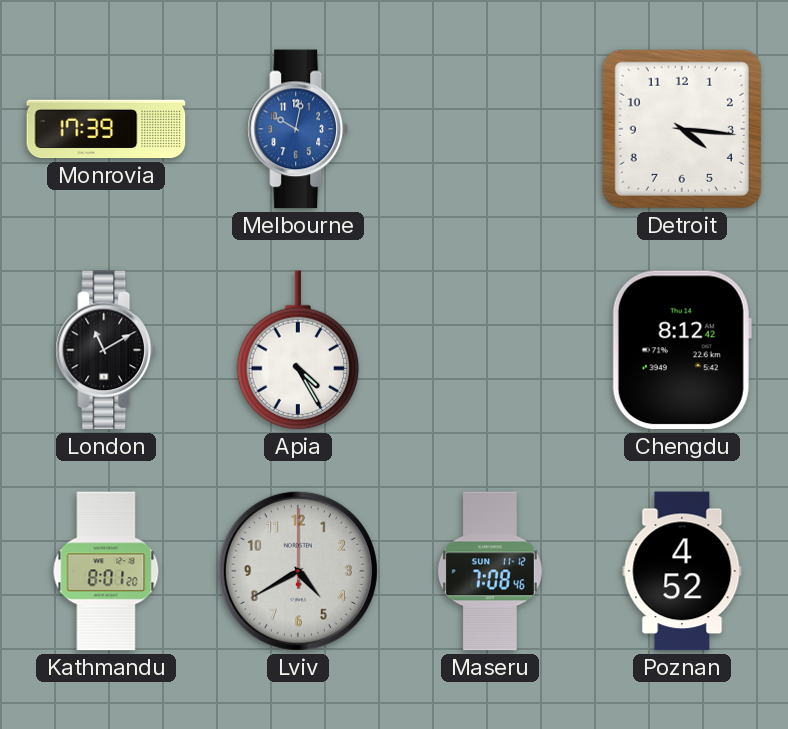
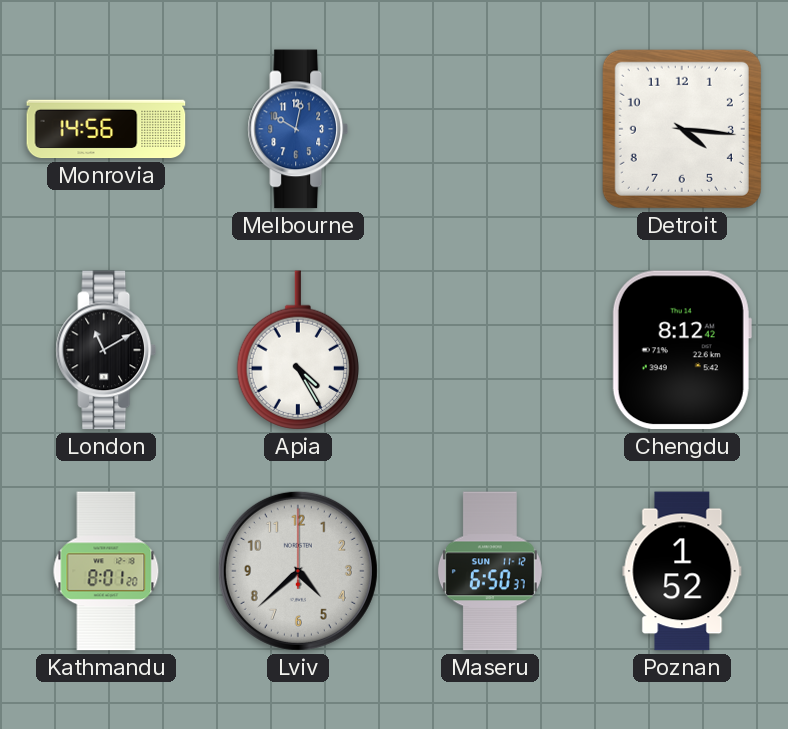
Monrovia: 17:39 -> 14:56 (106, 129)
Lviv: 4:40 -> 4:38 (298, 571)
Maseru: 7:08 -> 6:50 (490, 571)
Poznan: 4:52 -> 1:52 (682, 571)
